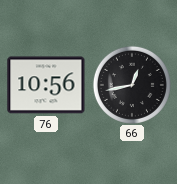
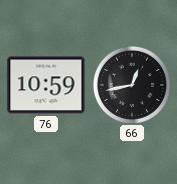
76: 10:56 -> 10:59 (46, 85)
